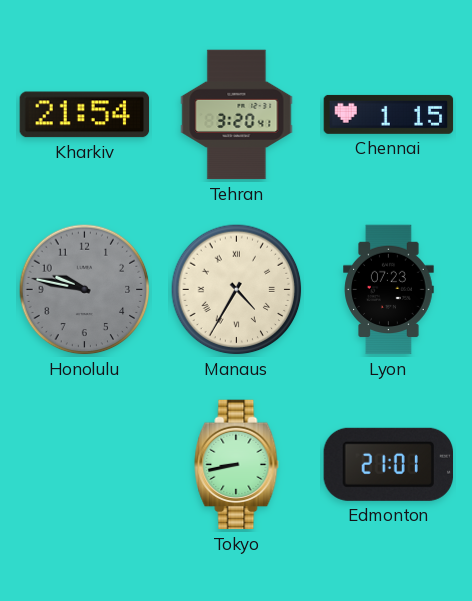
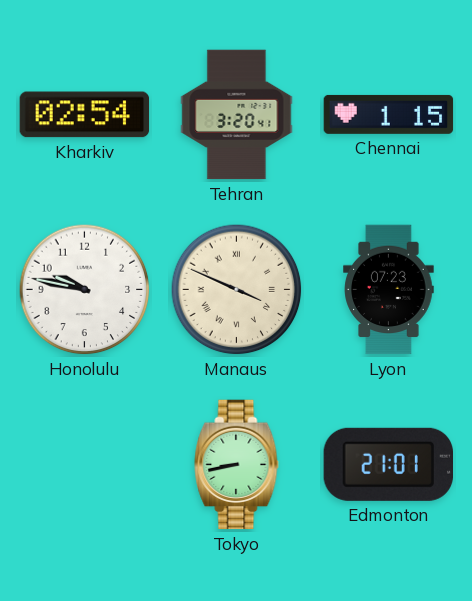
Kharkiv: 21:54 -> 02:54 (85, 115)
Honolulu dial: grey -> white (85, 290)
Manaus: 4:35 -> 3:49 (237, 290)
